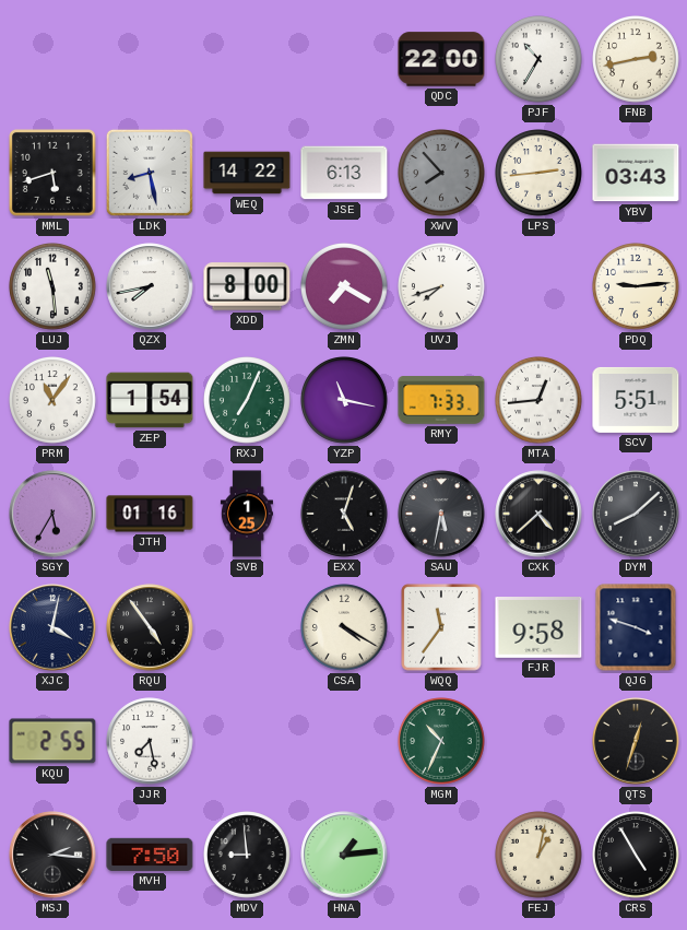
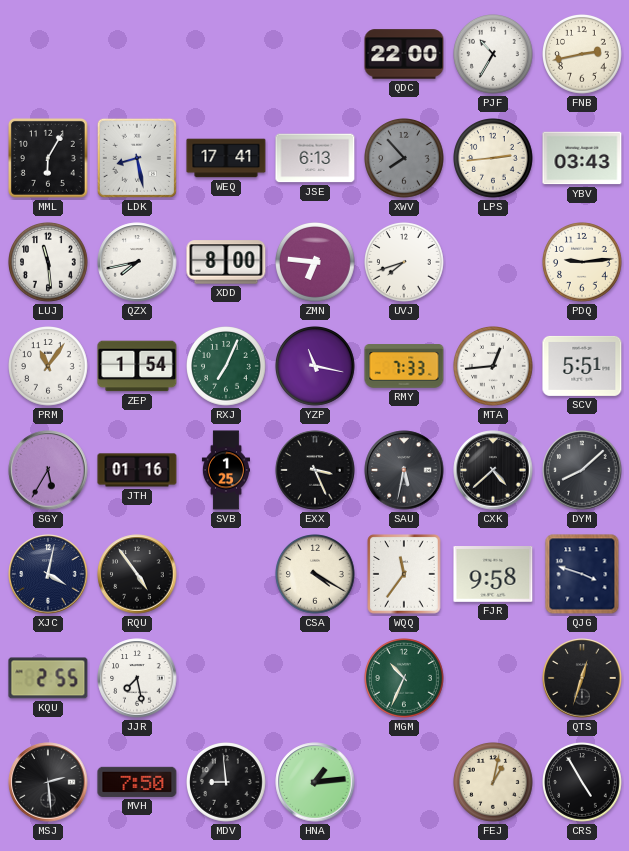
MML: 5:42 -> 6:05 (48, 158)
WEQ: 14:22 -> 17:41 (226, 158)
ZMN: 7:20 -> 6:46 (316, 263)
EXX: 5:03 -> 3:26 (315, 470)
MSJ: 2:16 -> 2:29 (48, 782)
